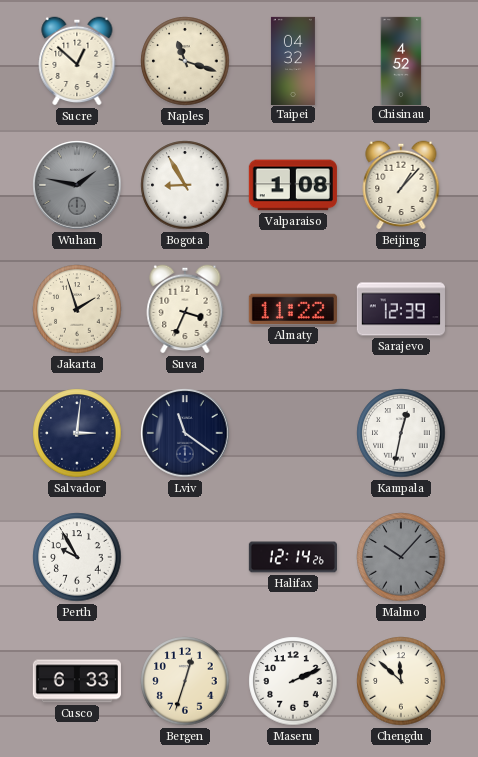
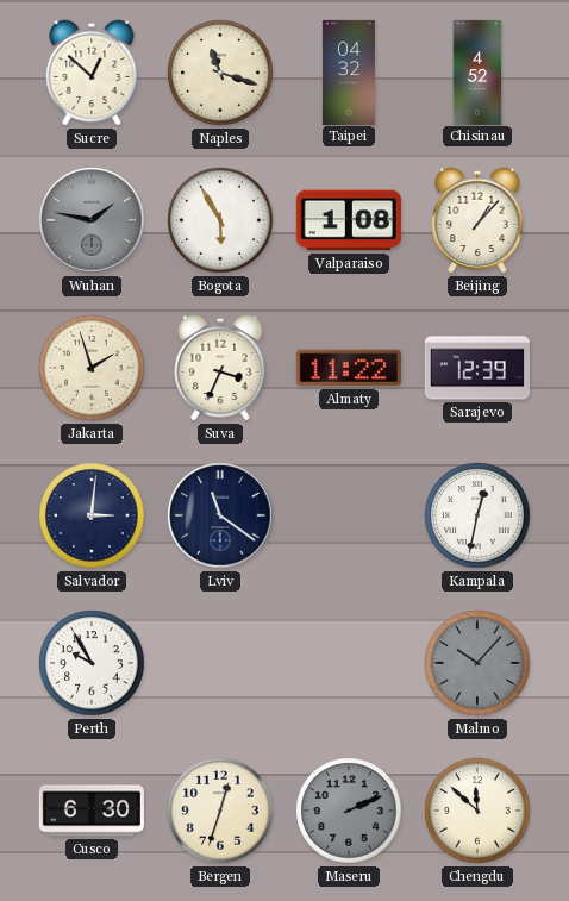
Bogota: 8:55 -> 5:55 (220, 220)
Halifax: 12:14 -> none (293, 557)
Cusco: 6:33 -> 6:30 (92, 811)
Maseru dial: white -> grey (349, 811)
